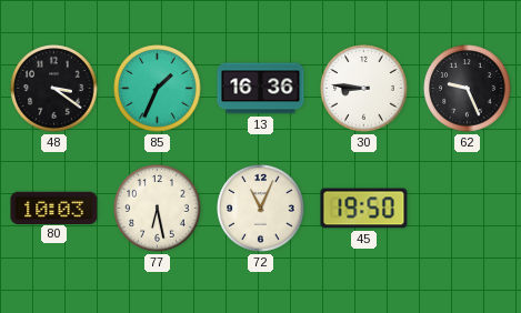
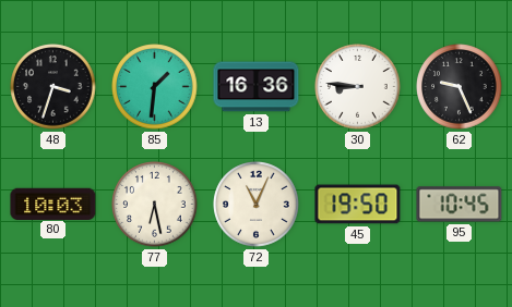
48: 3:21 -> 3:33 (53, 87)
85: 1:34 -> 1:31 (155, 87)
95: none -> 10:45 (460, 205)
